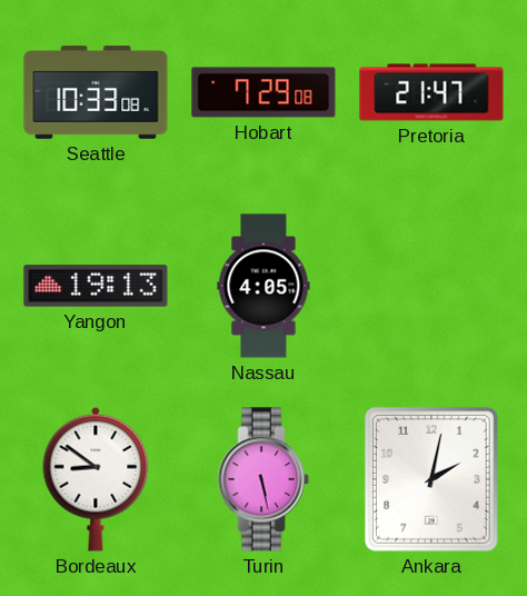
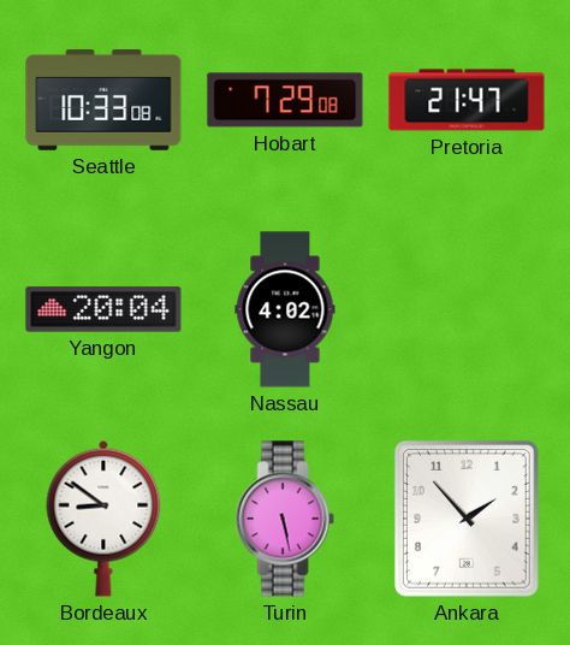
Yangon: 19:13 -> 20:04 (103, 309)
Nassau: 4:05 -> 4:02 (285, 309)
Ankara: 2:02 -> 1:53 (467, 520)
